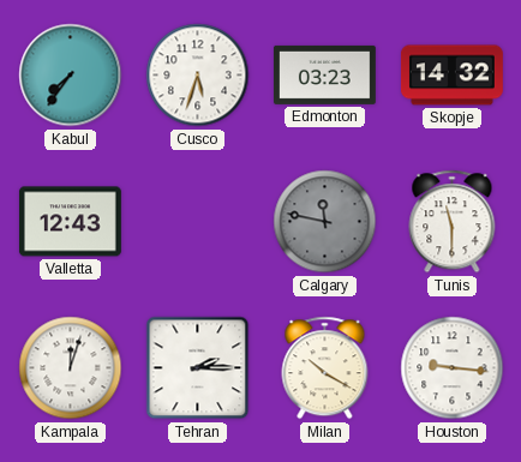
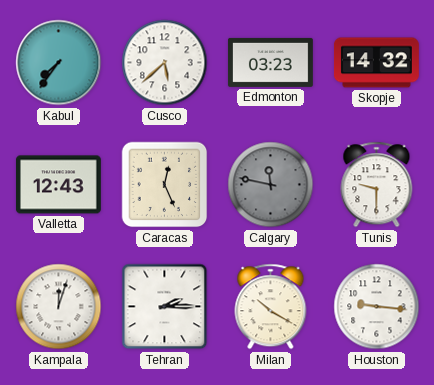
Cusco: 5:33 -> 5:38 (165, 63)
Caracas: none -> 12:26 (165, 185)
Tunis: 11:30 -> 9:30 (377, 185)
